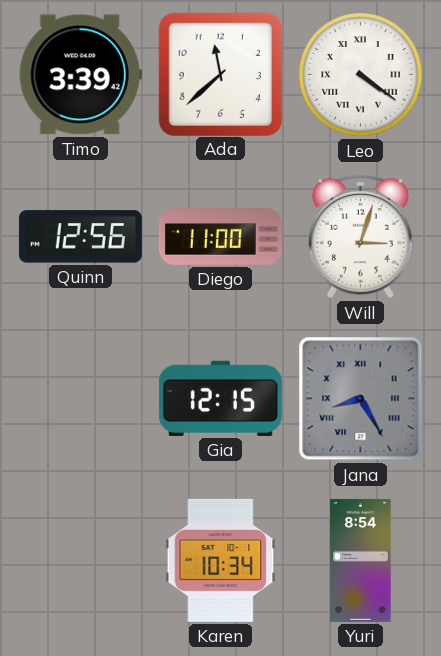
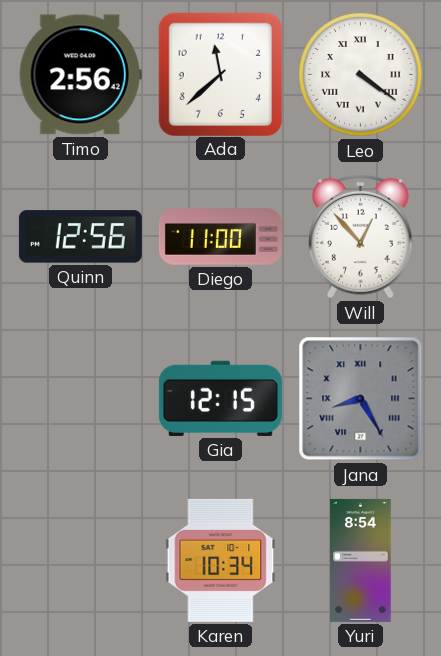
Timo: 3:39 -> 2:56 (80, 75)
Will: 3:03 -> 12:53 (361, 236)
